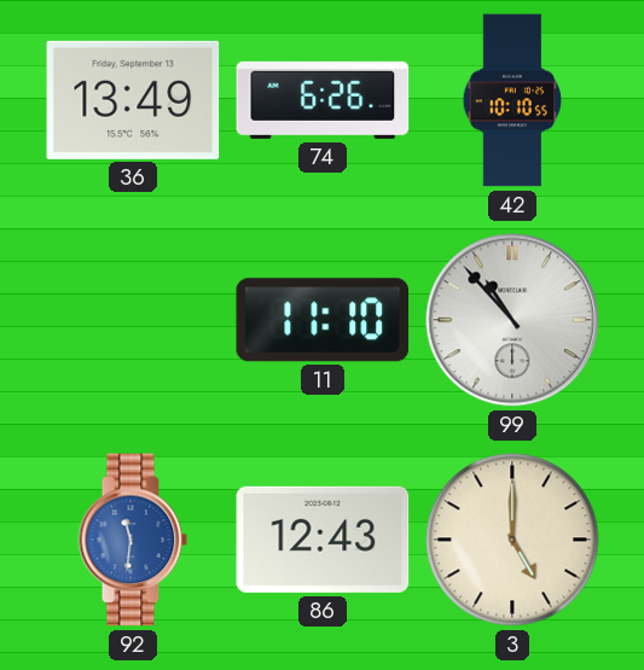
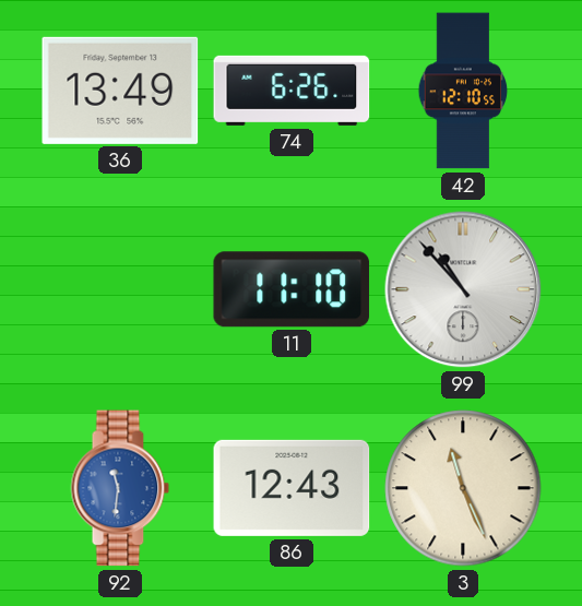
42: 10:10 -> 12:10 (463, 91)
3: 5:00 -> 11:26 (463, 488)
